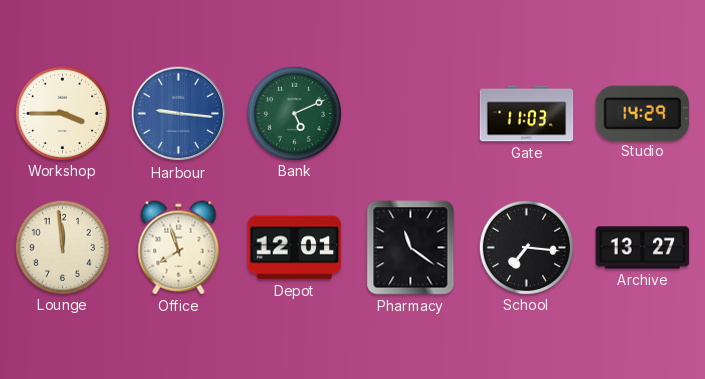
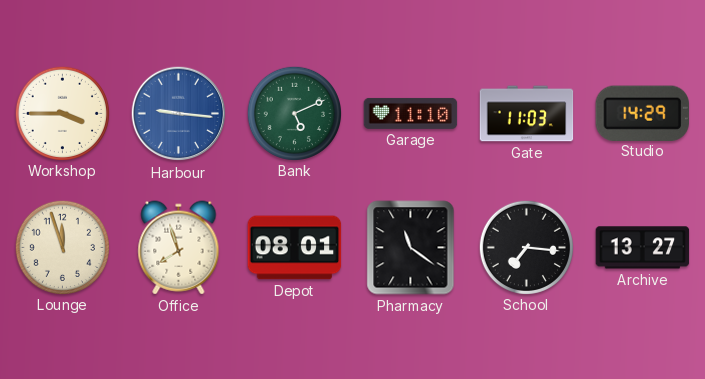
Garage: none -> 11:10 (411, 113)
Lounge: 11:59 -> 11:57 (62, 247)
Depot: 12:01 -> 08:01 (295, 248)
